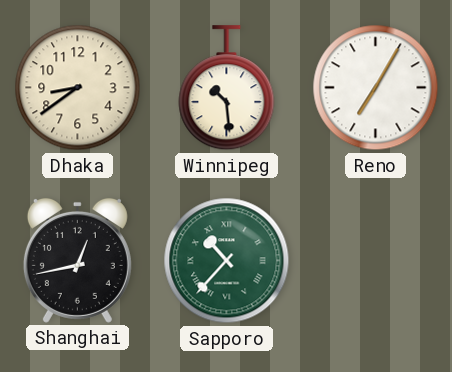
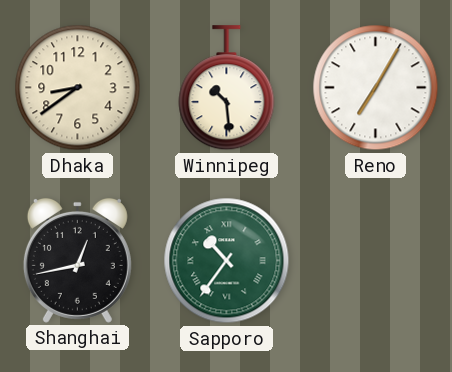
Sapporo: 10:37 -> 10:36 (227, 261)
